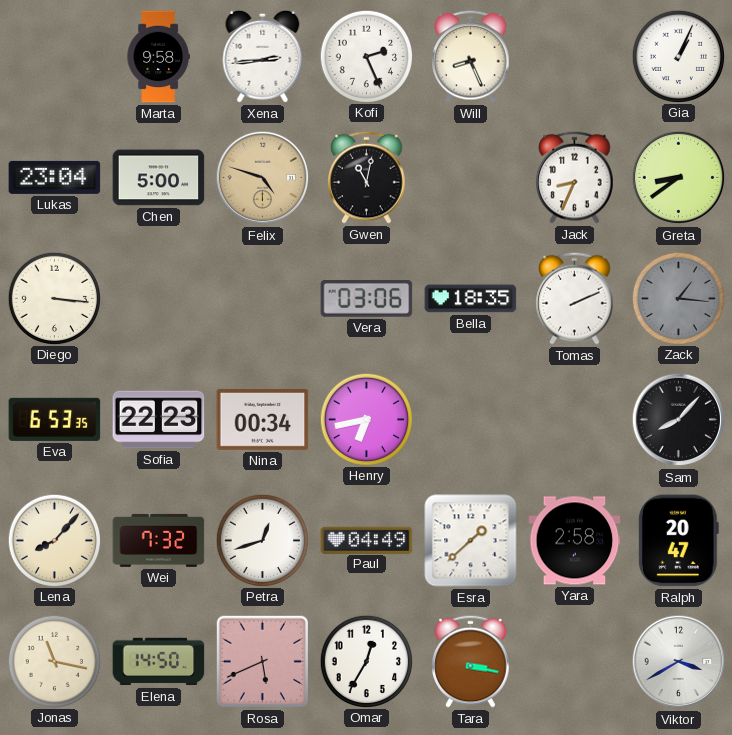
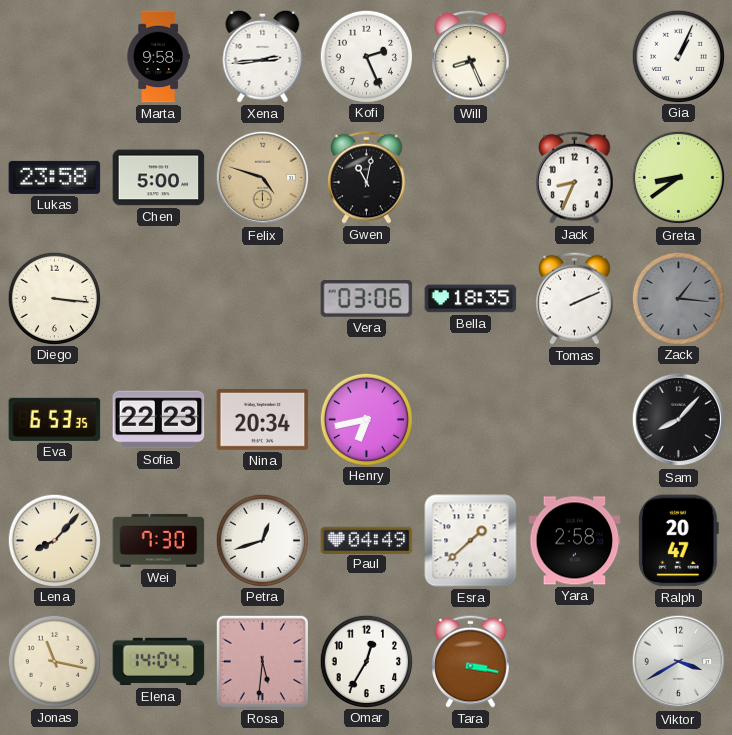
Lukas: 23:04 -> 23:58 (55, 177)
Nina: 00:34 -> 20:34 (263, 419)
Wei: 7:32 -> 7:30 (159, 540)
Elena: 14:50 -> 14:04 (159, 662)
Rosa: 5:41 -> 5:31 (262, 661)
